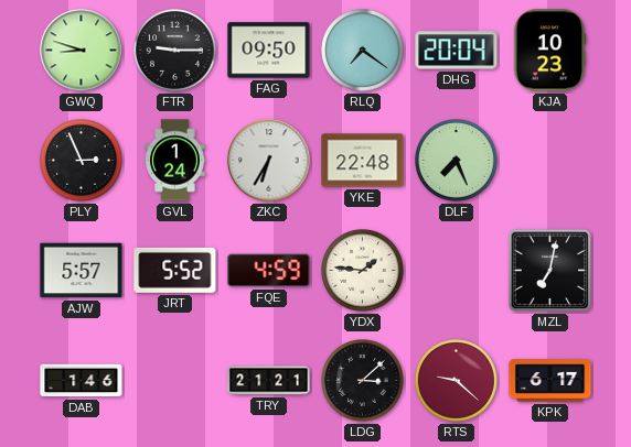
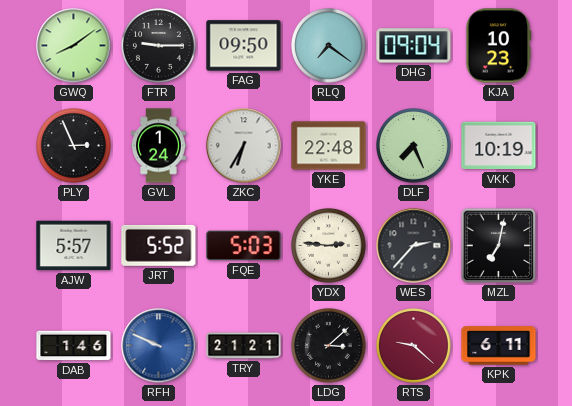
GWQ: 8:48 -> 8:09 (74, 46)
DHG: 20:04 -> 09:04 (414, 46)
VKK: none -> 10:19 (499, 146)
FQE: 4:59 -> 5:03 (244, 246)
YDX: 1:46 -> 2:46 (329, 246)
WES: none -> 2:37 (414, 246)
RFH: none -> 9:49 (159, 346)
KPK: 6:17 -> 6:11 (499, 346)
